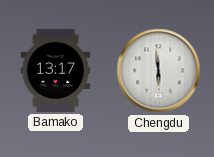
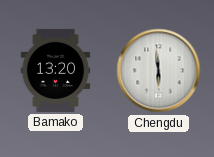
Bamako: 13:17 -> 13:20 (56, 70)
